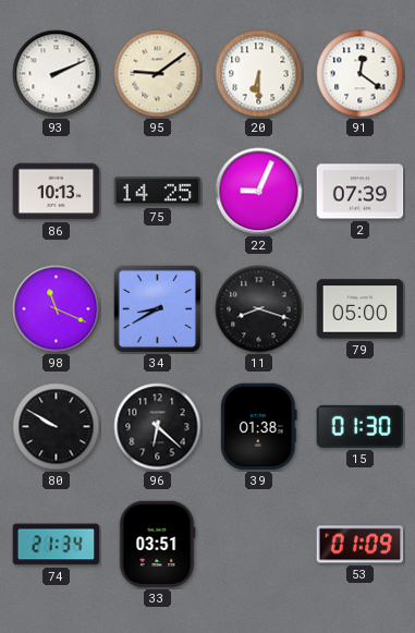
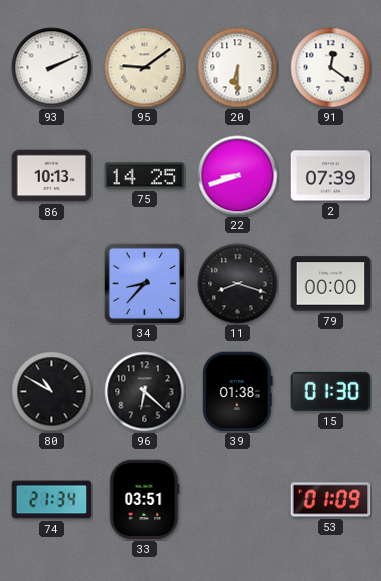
22: 9:04 -> 8:42 (238, 176)
98: 11:19 -> none (57, 309)
34: 8:40 -> 8:37 (145, 284)
79: 05:00 -> 00:00 (331, 284)
80: 9:50 -> 10:50 (52, 392)
